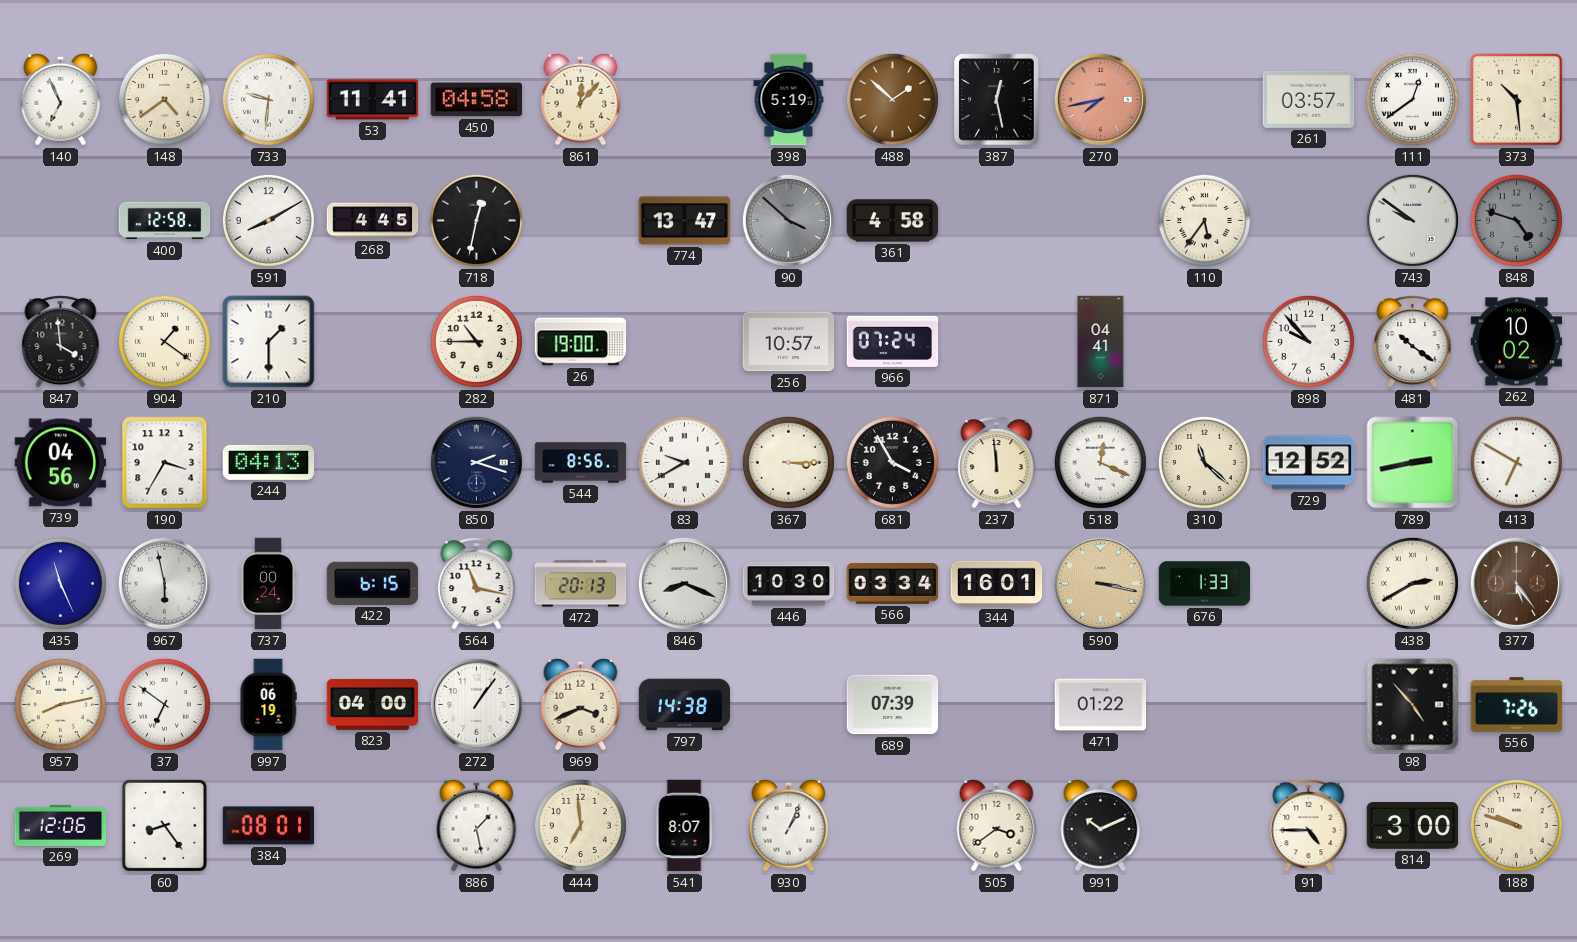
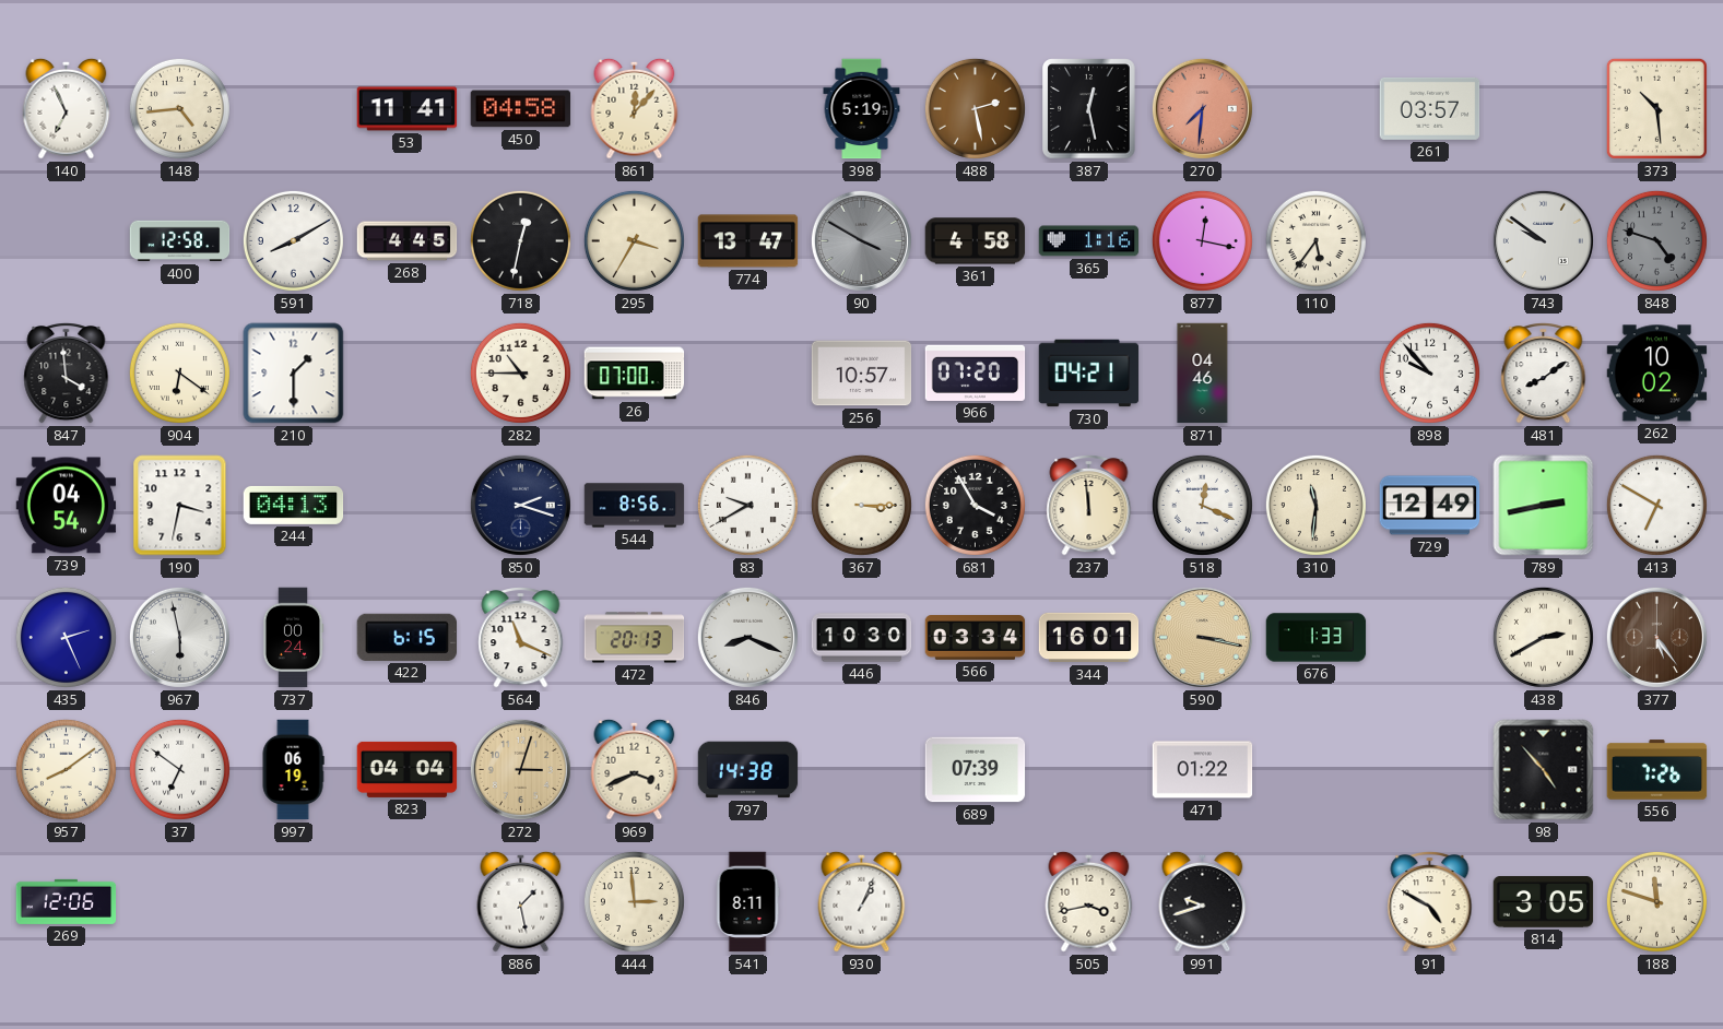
148: 4:39 -> 4:44 (179, 108)
733: 9:31 -> none (268, 99)
488: 1:52 -> 2:28 (975, 108)
270: 7:43 -> 7:31 (1202, 108)
111: 12:39 -> none (1412, 99)
295: none -> 3:35 (634, 240)
90: 3:52 -> 3:50 (861, 240)
365: none -> 1:16 (1089, 241)
877: none -> 12:17 (1202, 240)
904: 1:21 -> 6:21 (179, 372)
26: 19:00 -> 07:00 (635, 374)
966: 07:24 -> 07:20 (976, 372)
730: none -> 04:21 (1089, 374)
871: 04:41 -> 04:46 (1203, 374)
481: 10:21 -> 8:09 (1544, 374)
739: 04:56 -> 04:54 (67, 506)
190: 3:35 -> 3:32 (180, 506)
310: 11:22 -> 11:31 (1315, 505)
729: 12:52 -> 12:49 (1430, 506)
435: 11:26 -> 2:26 (66, 637)
564: 11:17 -> 11:19 (521, 638)
957: 8:13 -> 8:09 (66, 769)
823: 04:00 -> 04:04 (408, 769)
272: 1:06 -> 3:03 (520, 769)
272 dial: white -> champagne (520, 769)
60: 8:24 -> none (164, 825)
384: 08:01 -> none (269, 826)
444: 6:59 -> 2:59 (634, 901)
541: 8:07 -> 8:11 (747, 902)
505: 3:39 -> 3:43 (1089, 901)
991: 10:11 -> 9:42 (1203, 901)
91: 4:45 -> 4:50 (1430, 902)
814: 3:00 -> 3:05 (1544, 902)
188: 9:48 -> 11:48 (1656, 901)
